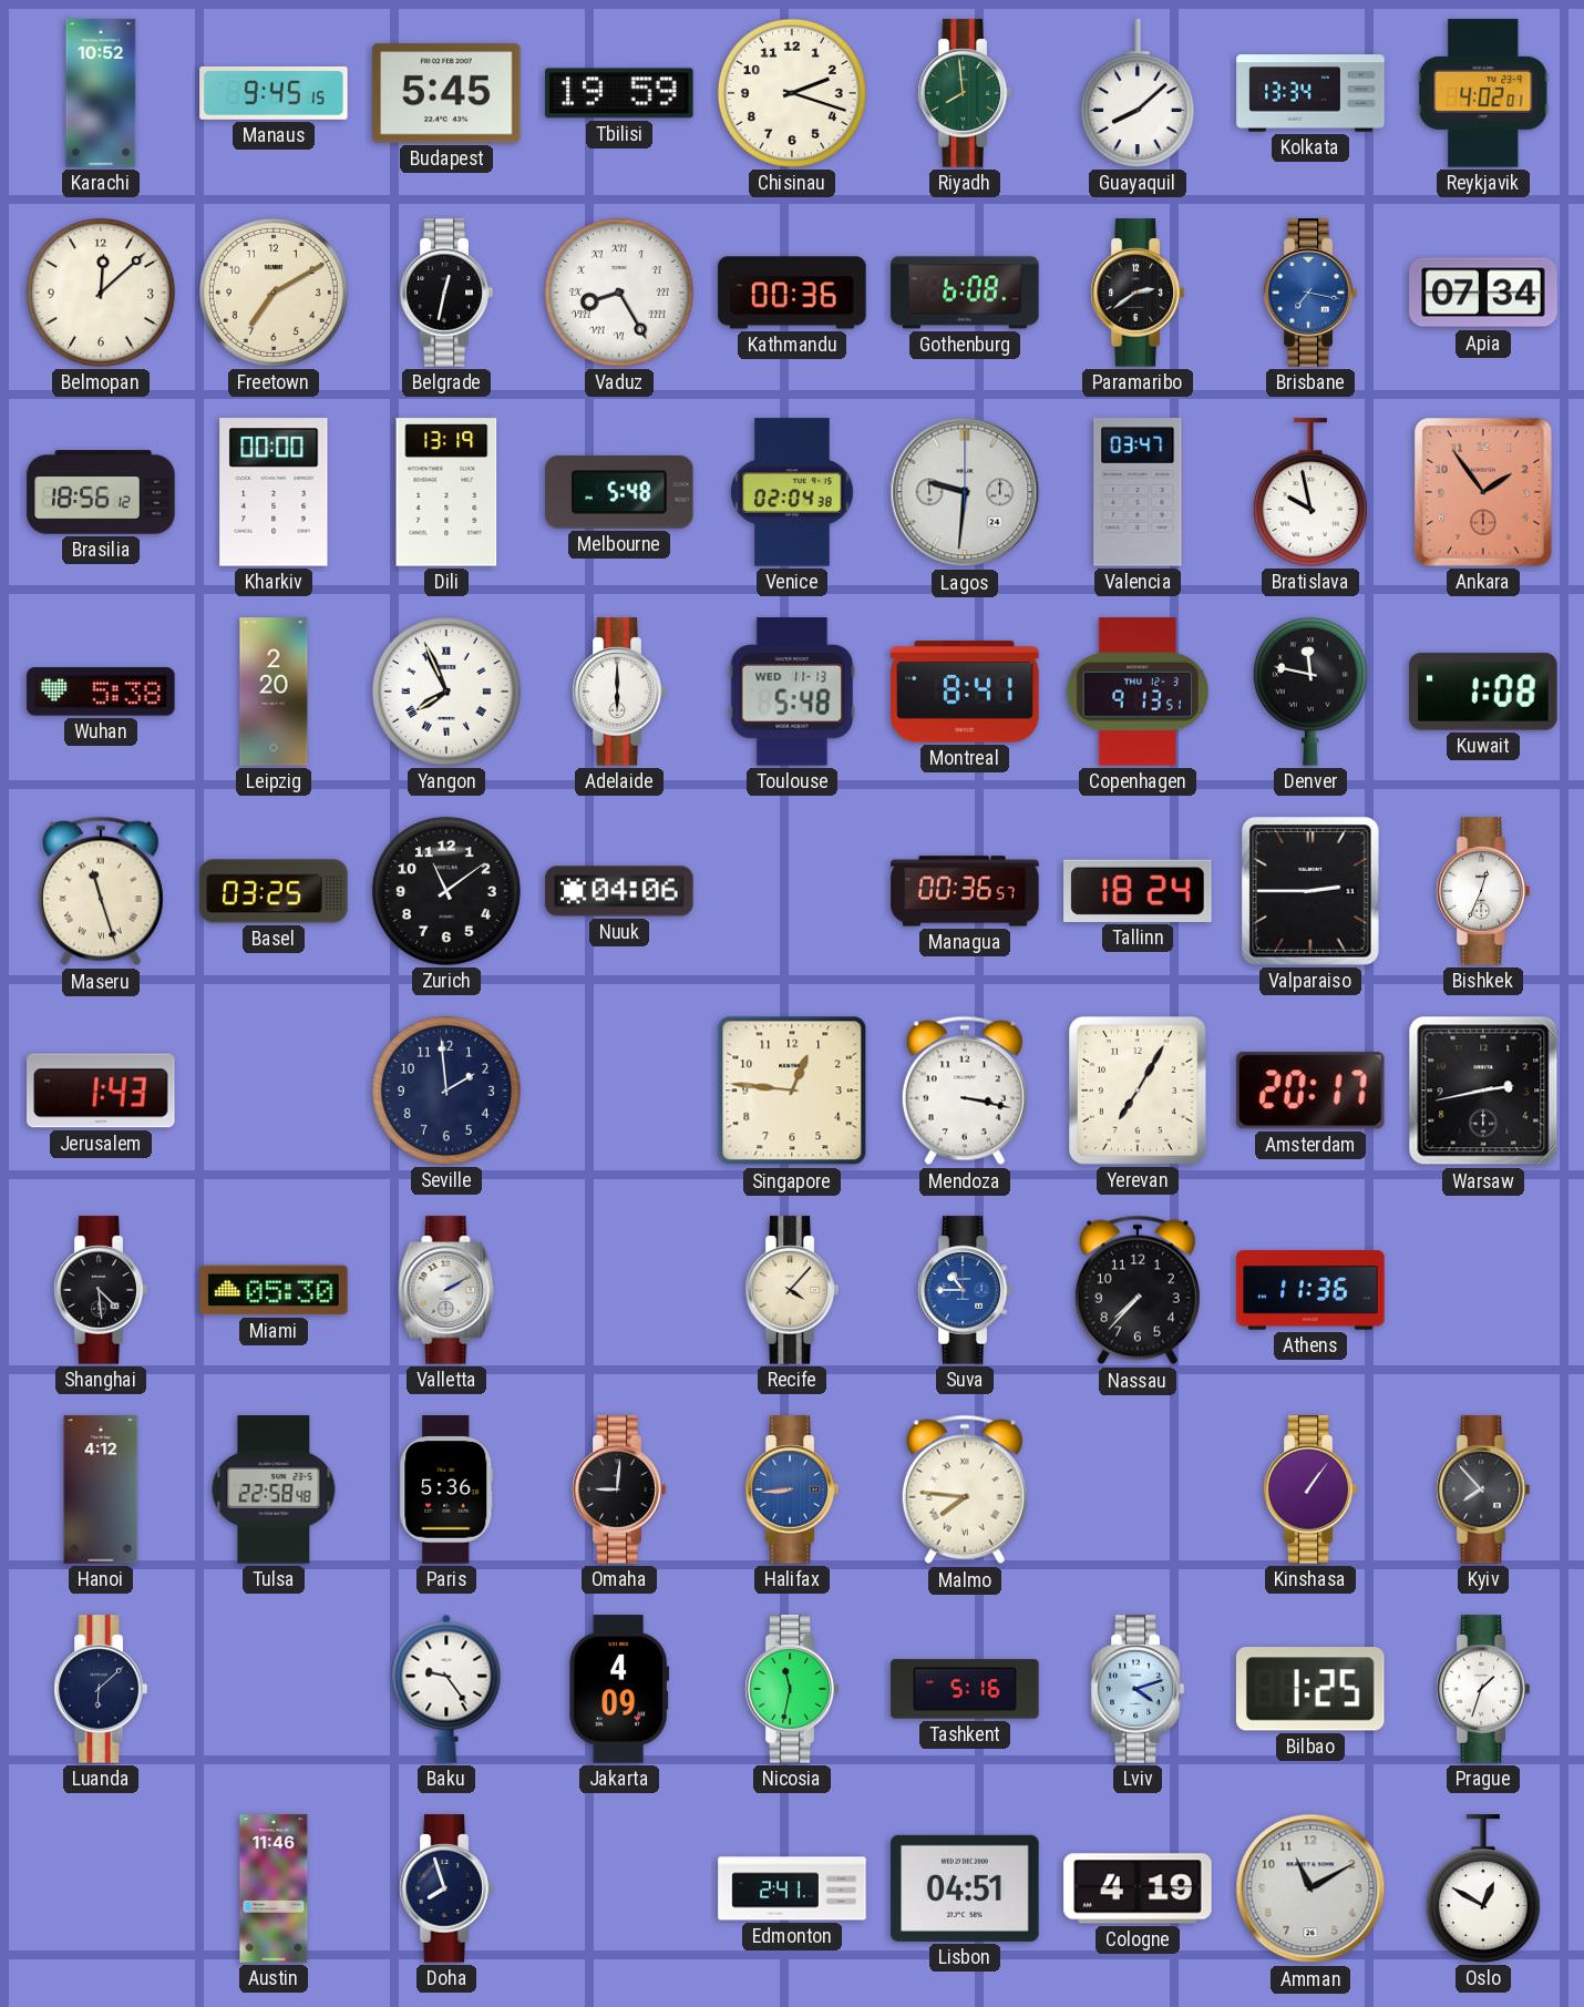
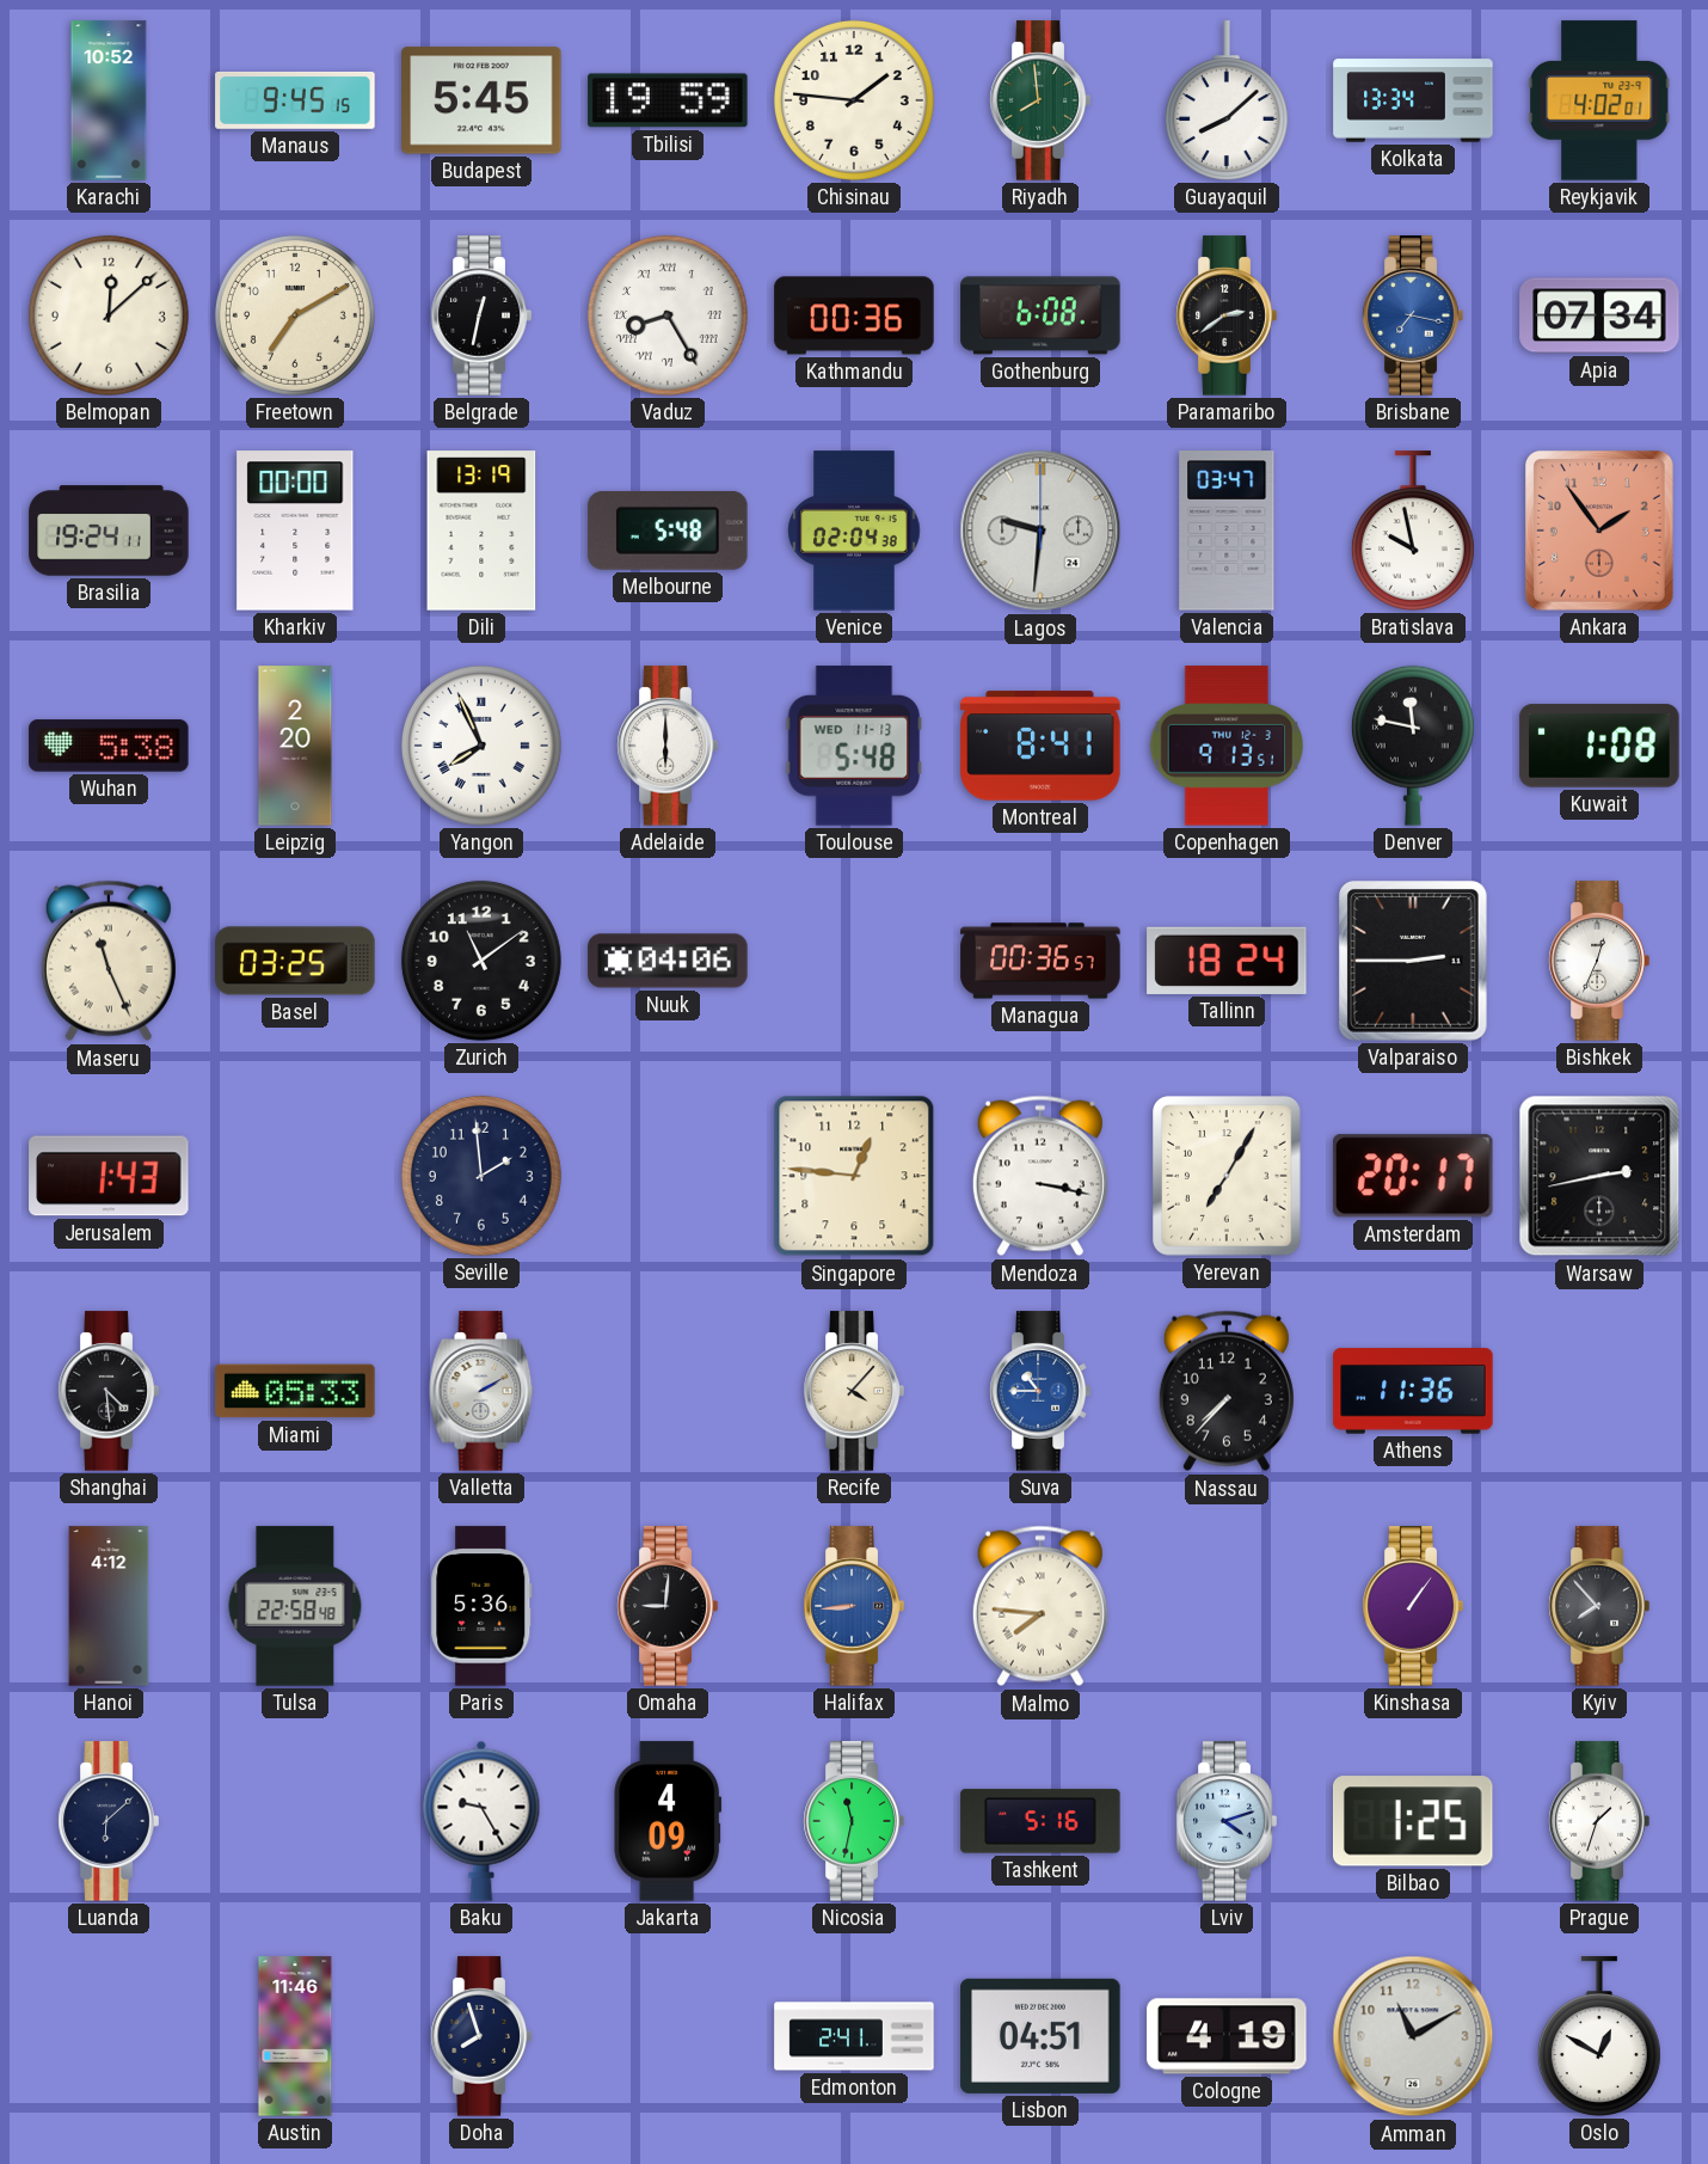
Chisinau: 2:18 -> 1:46 (854, 100)
Brasilia: 18:56 -> 19:24 (109, 531)
Maseru: 11:27 -> 11:26 (109, 961)
Miami: 05:30 -> 05:33 (295, 1391)
Baku: 9:24 -> 9:25 (481, 1821)
